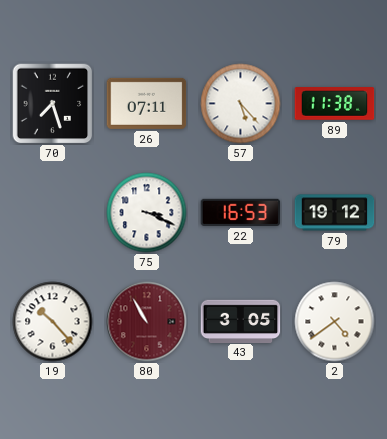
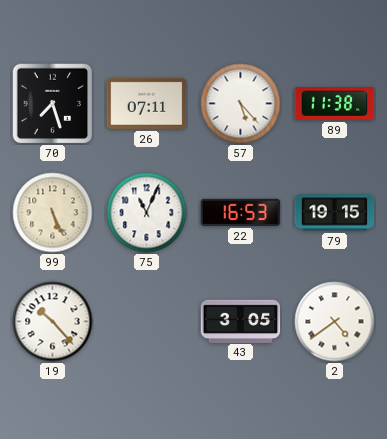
99: none -> 5:26 (53, 213)
75: 3:19 -> 11:04 (147, 213)
79: 19:12 -> 19:15 (335, 213)
80: 10:55 -> none (147, 322)
